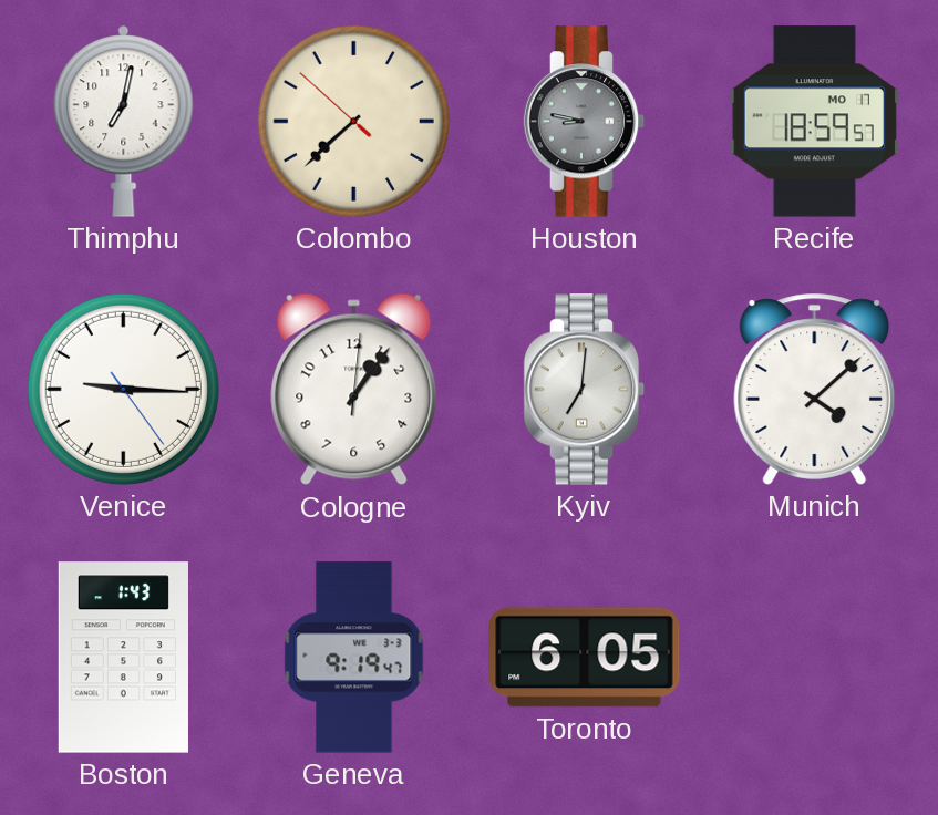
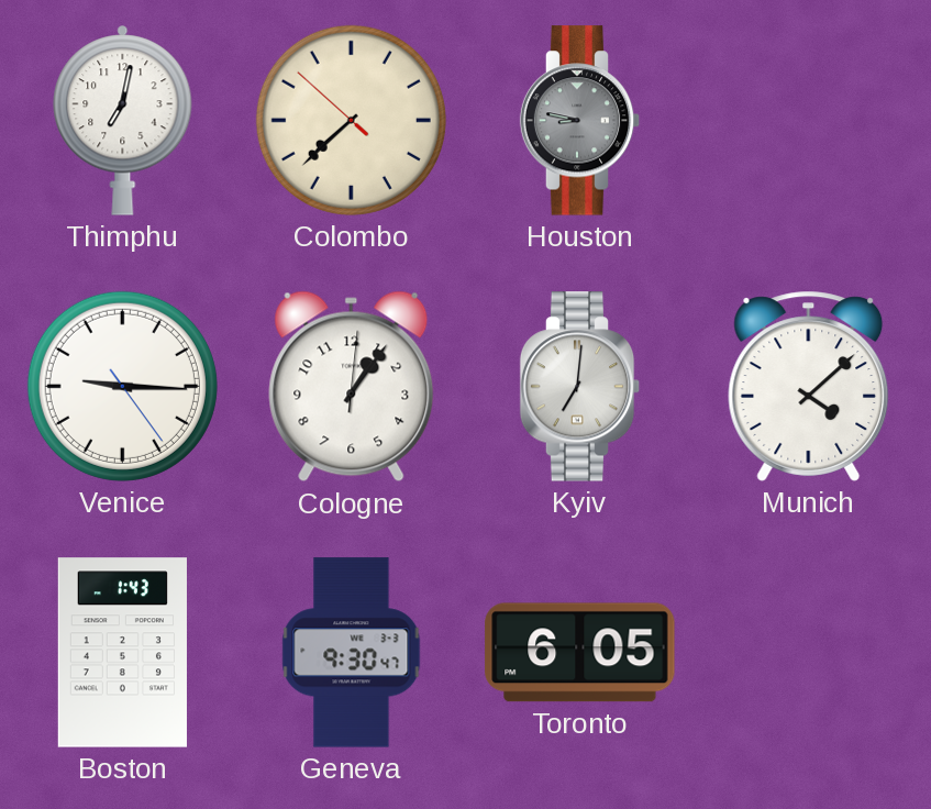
Recife: 18:59 -> none (814, 122)
Geneva: 9:19 -> 9:30 (352, 653)
